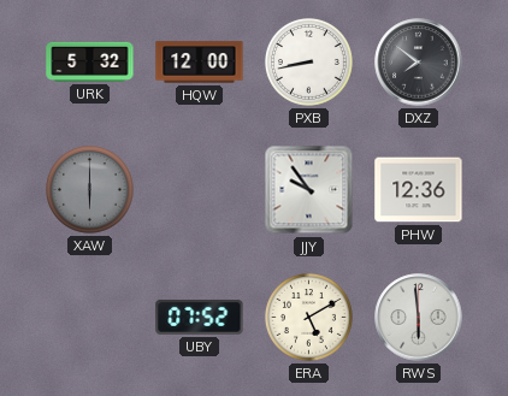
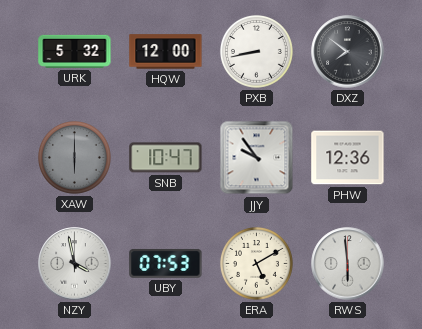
SNB: none -> 10:47 (166, 158)
NZY: none -> 3:58 (75, 264)
UBY: 07:52 -> 07:53 (166, 264)
